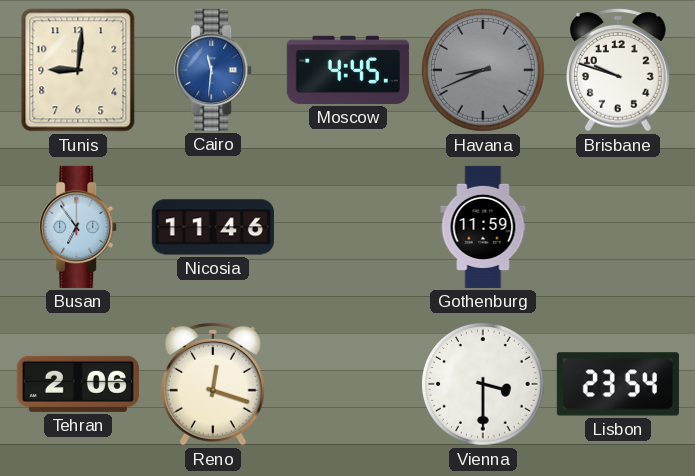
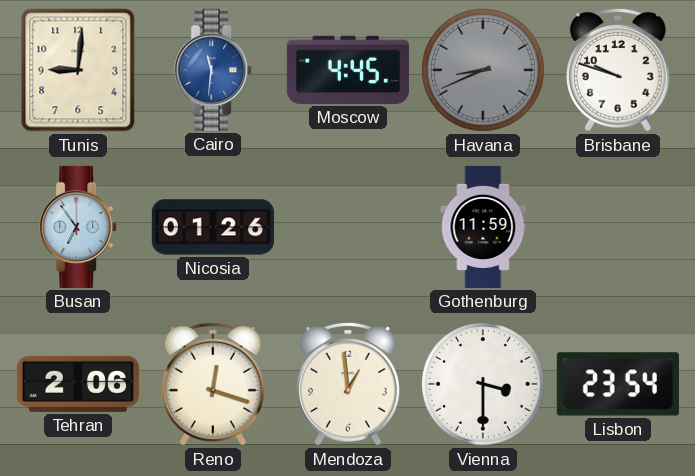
Nicosia: 11:46 -> 01:26 (213, 227)
Mendoza: none -> 12:59 (349, 384)
